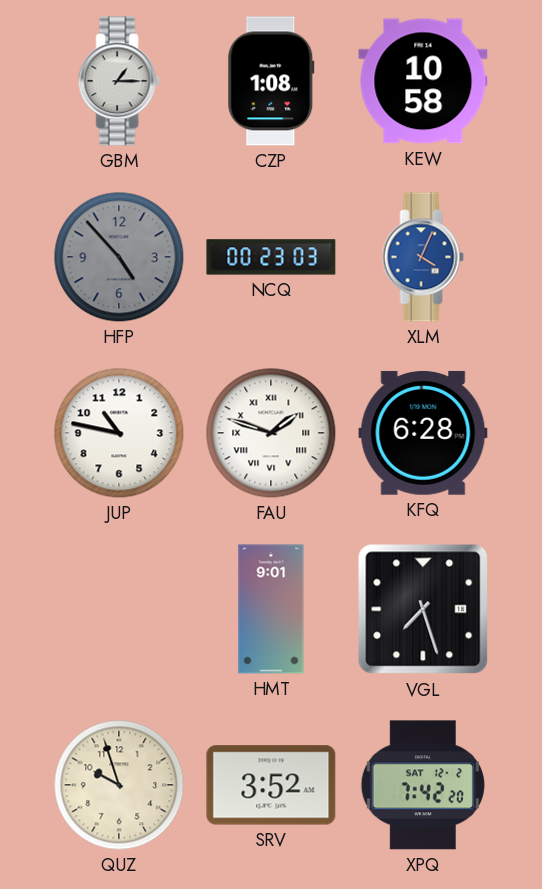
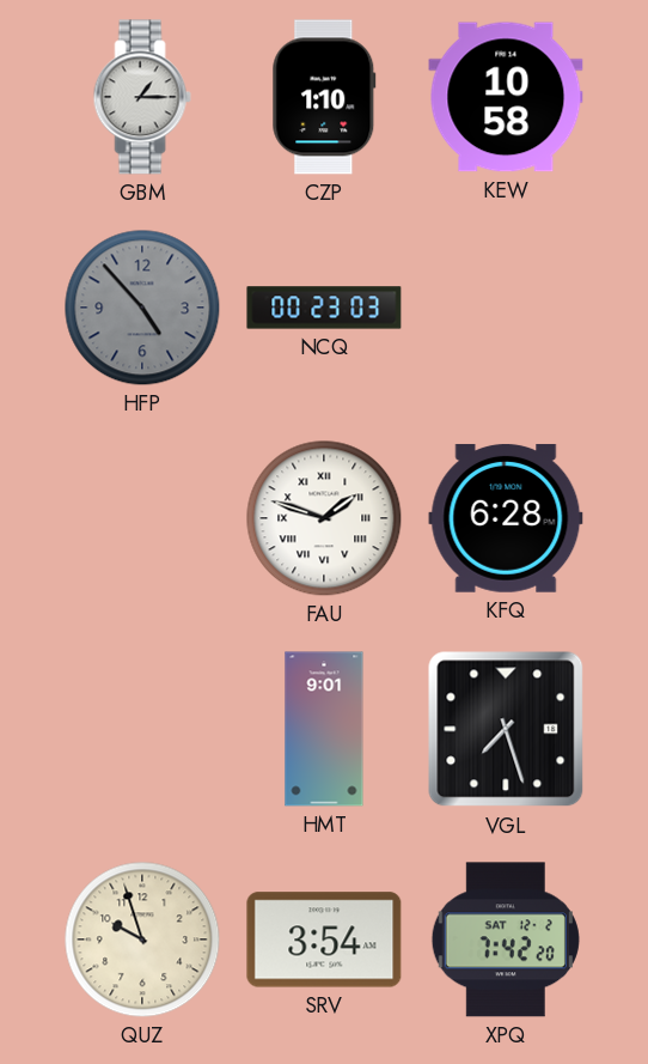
CZP: 1:08 -> 1:10 (324, 97)
XLM: 4:04 -> none (423, 257)
JUP: 10:47 -> none (119, 433)
SRV: 3:52 -> 3:54 (324, 940)
